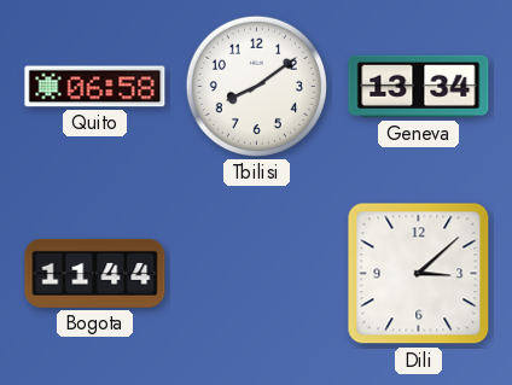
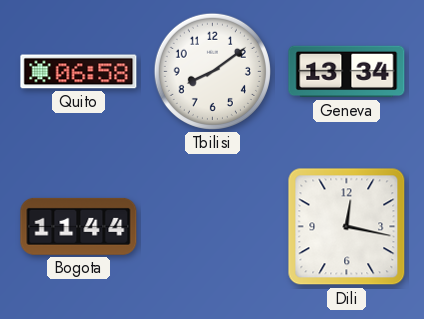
Dili: 3:08 -> 12:17 (347, 227)
